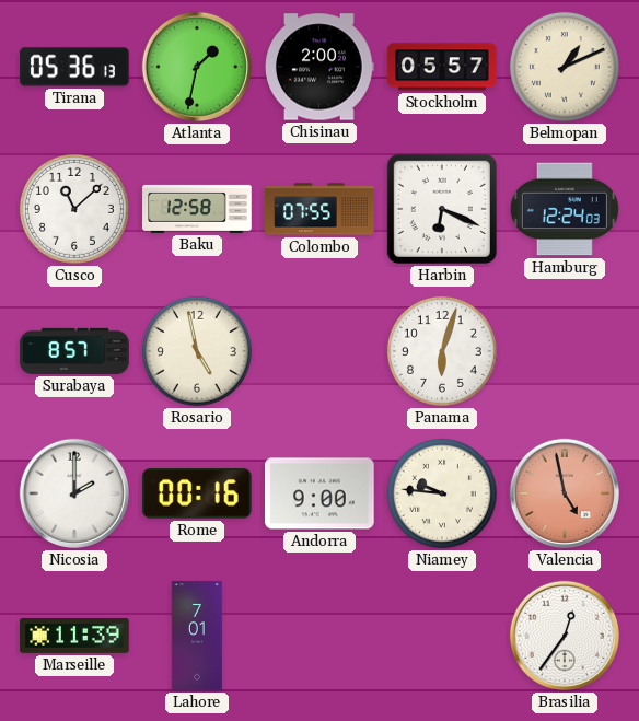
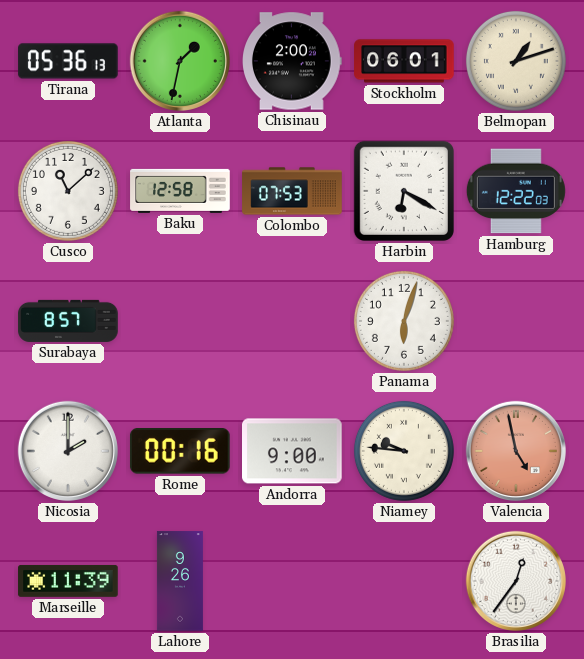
Stockholm: 05:57 -> 06:01 (404, 61)
Belmopan: 1:11 -> 1:12 (516, 61)
Colombo: 07:55 -> 07:53 (292, 191)
Harbin: 6:19 -> 6:20 (404, 191)
Hamburg: 12:24 -> 12:22 (516, 191)
Rosario: 4:58 -> none (197, 351)
Lahore: 7:01 -> 9:26 (180, 581)
